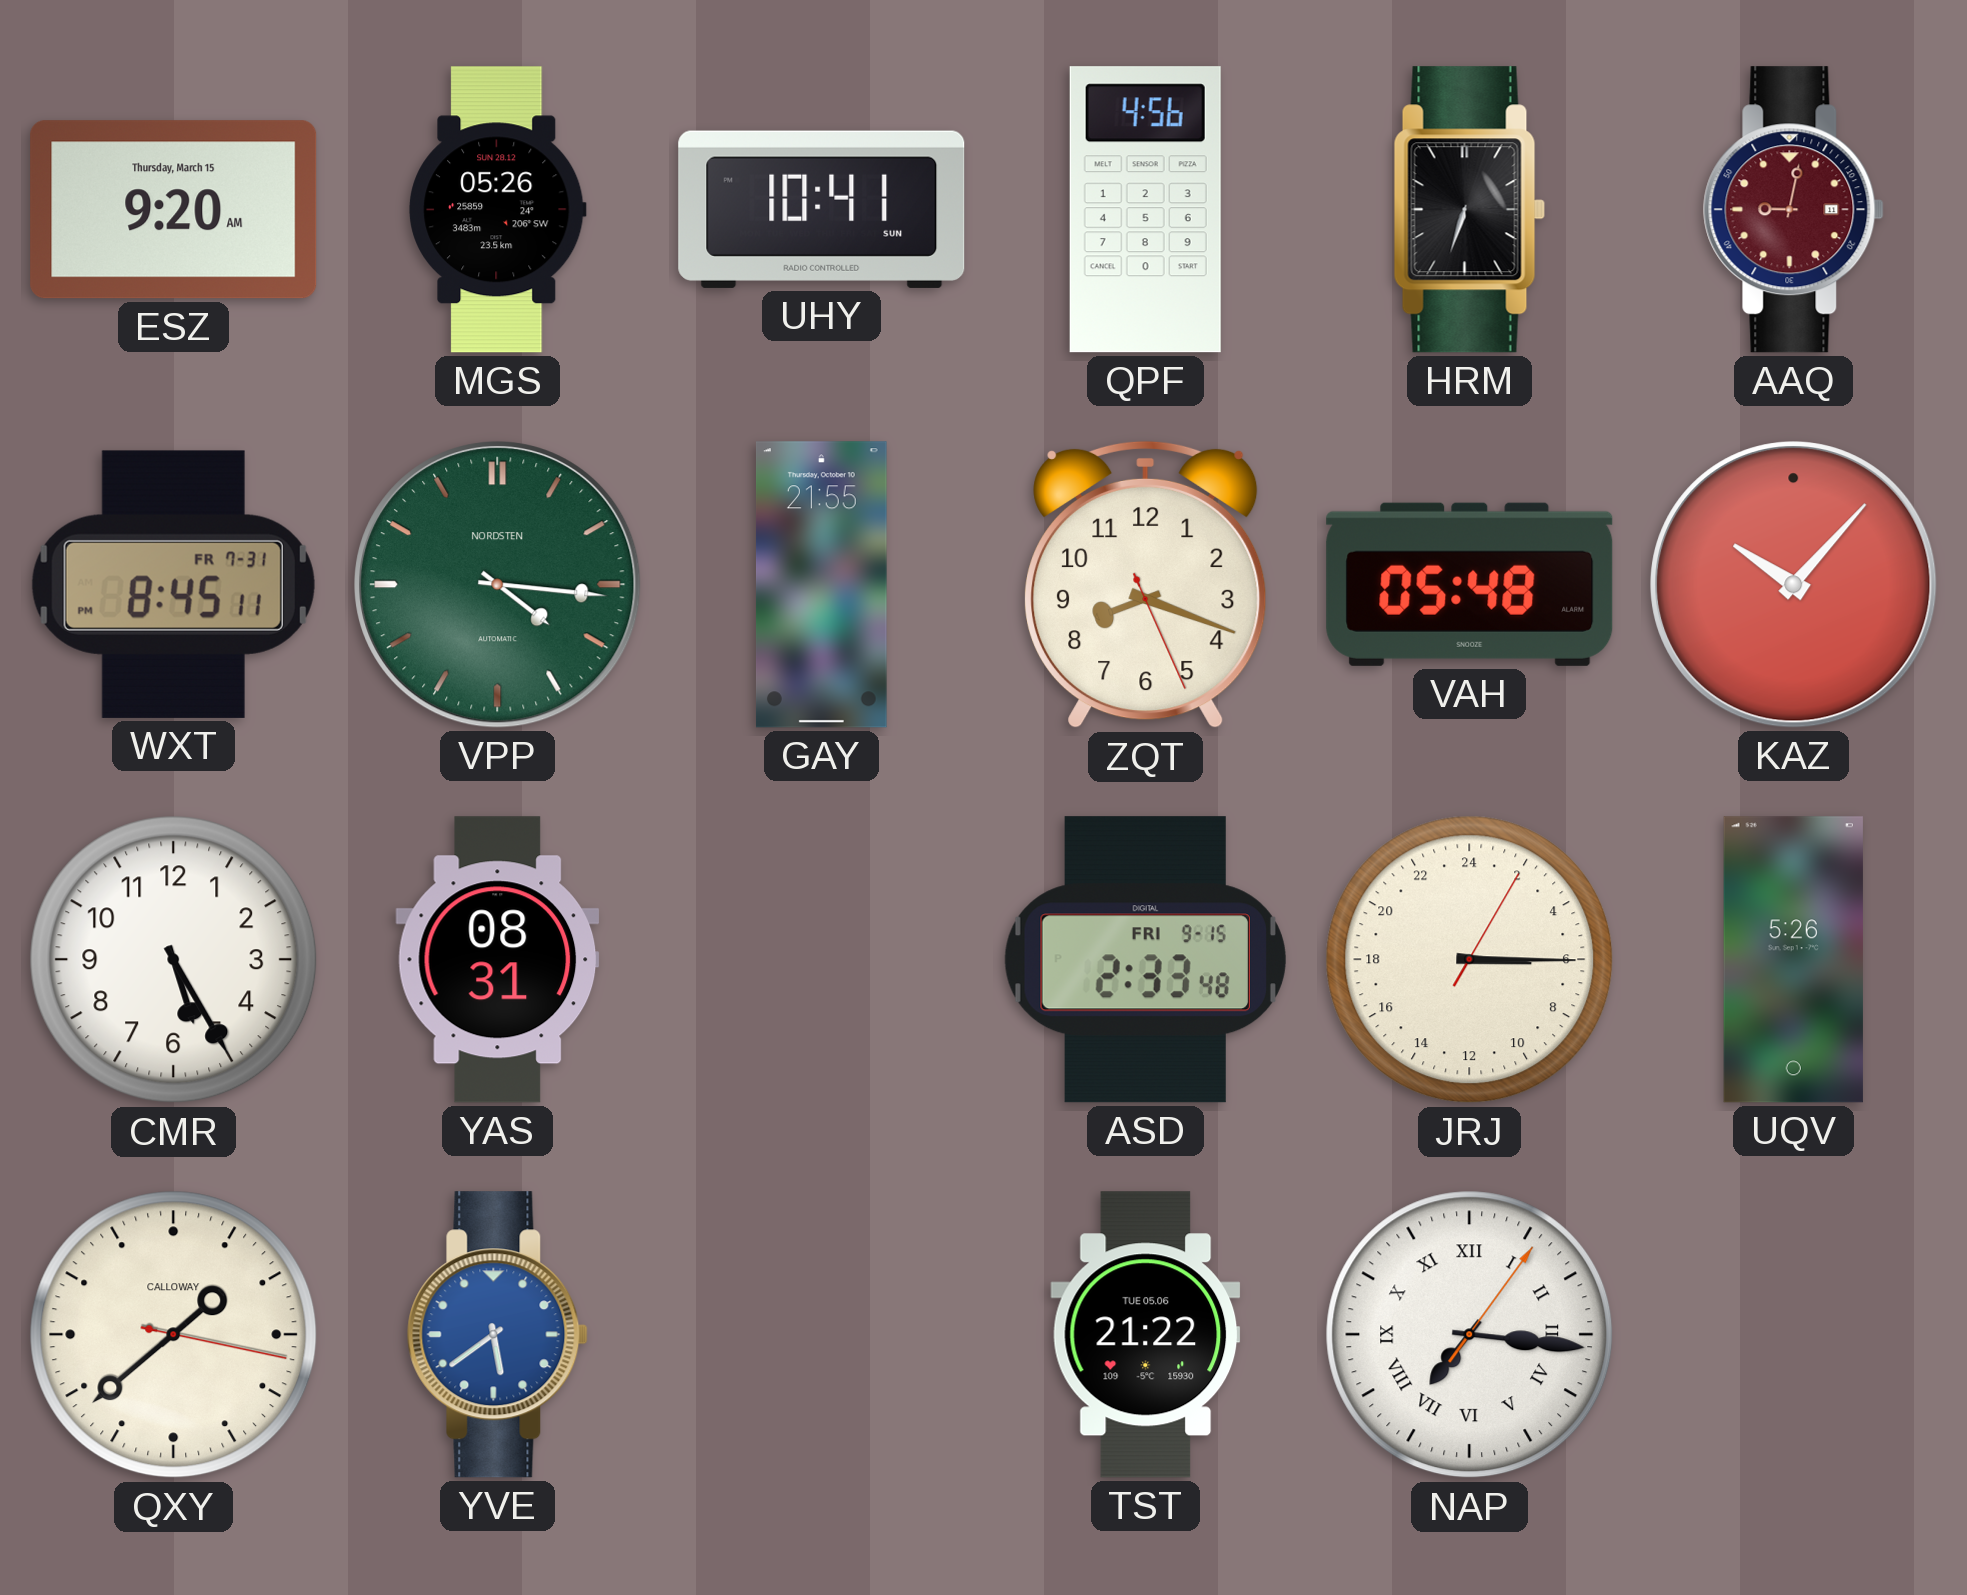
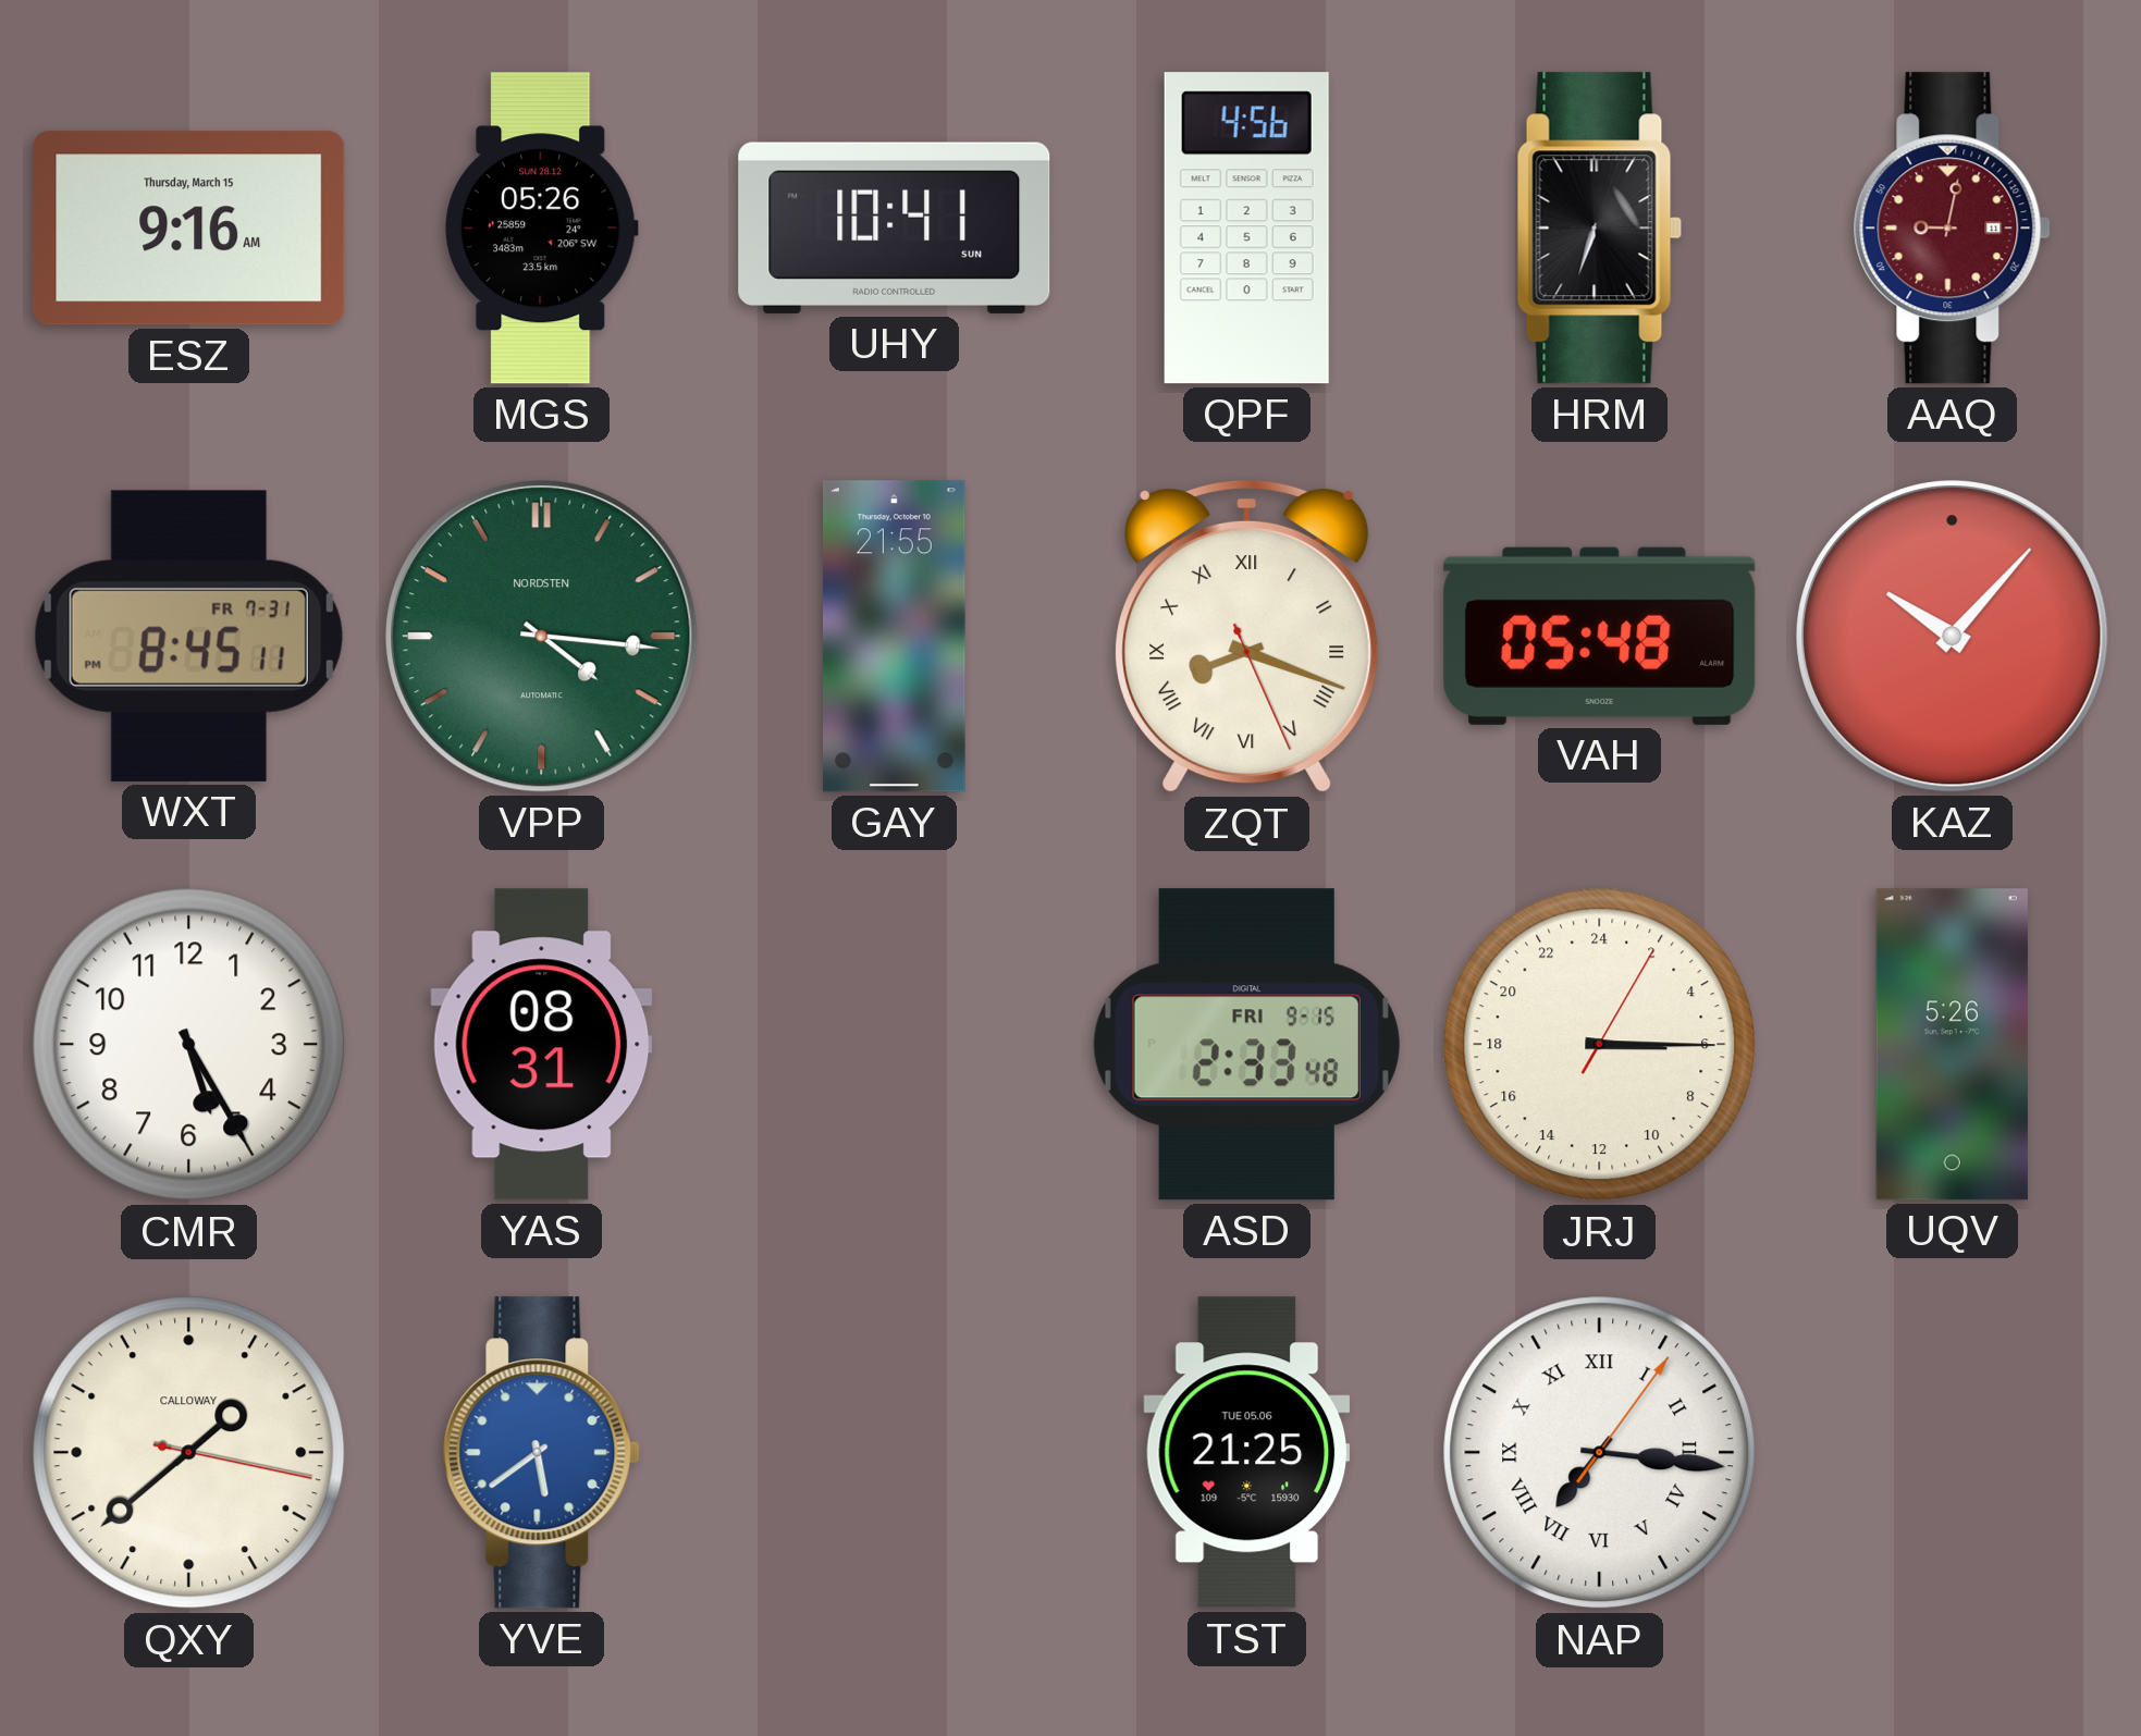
ESZ: 9:20 -> 9:16 (189, 229)
ZQT numerals: Arabic -> Roman (1247, 637)
TST: 21:22 -> 21:25 (1247, 1453)
